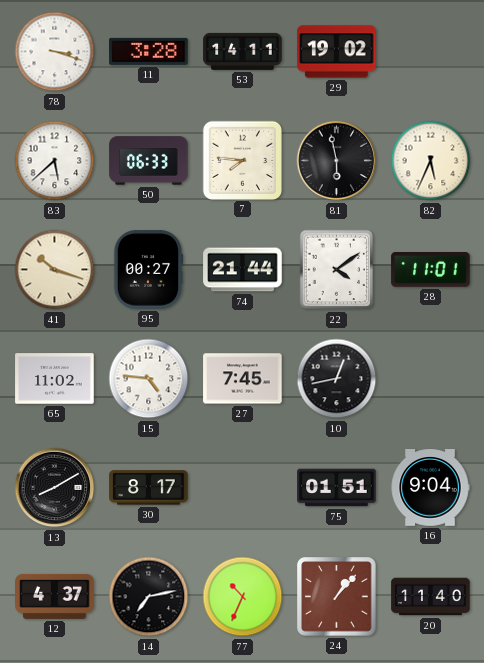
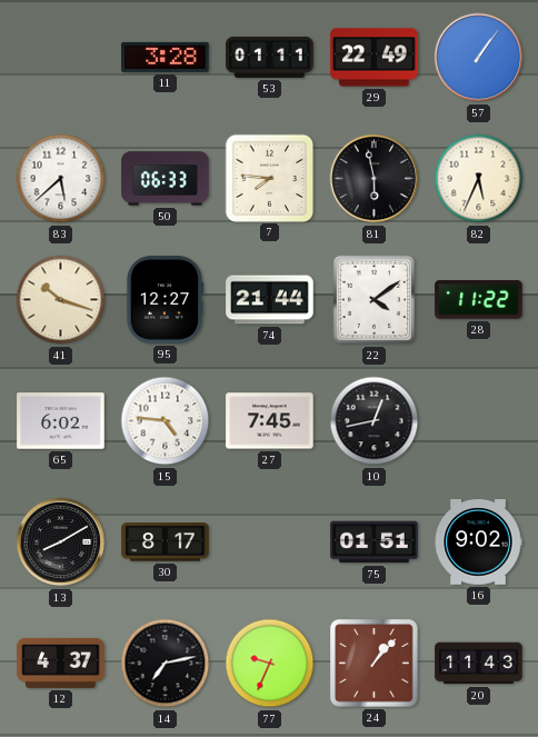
78: 3:18 -> none (55, 52)
53: 14:11 -> 01:11 (270, 57)
29: 19:02 -> 22:49 (375, 58)
57: none -> 1:06 (479, 58)
95: 00:27 -> 12:27 (165, 300)
28: 11:01 -> 11:22 (479, 300)
65: 11:02 -> 6:02 (61, 421)
16: 9:04 -> 9:02 (478, 542)
77: 10:34 -> 9:34 (270, 664)
20: 11:40 -> 11:43 (479, 664)
